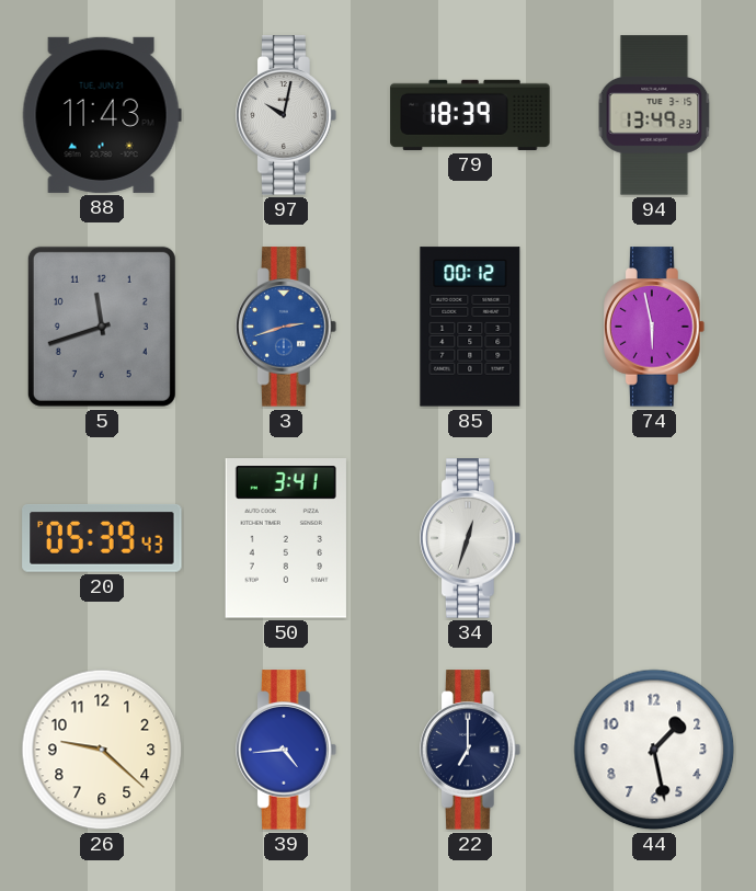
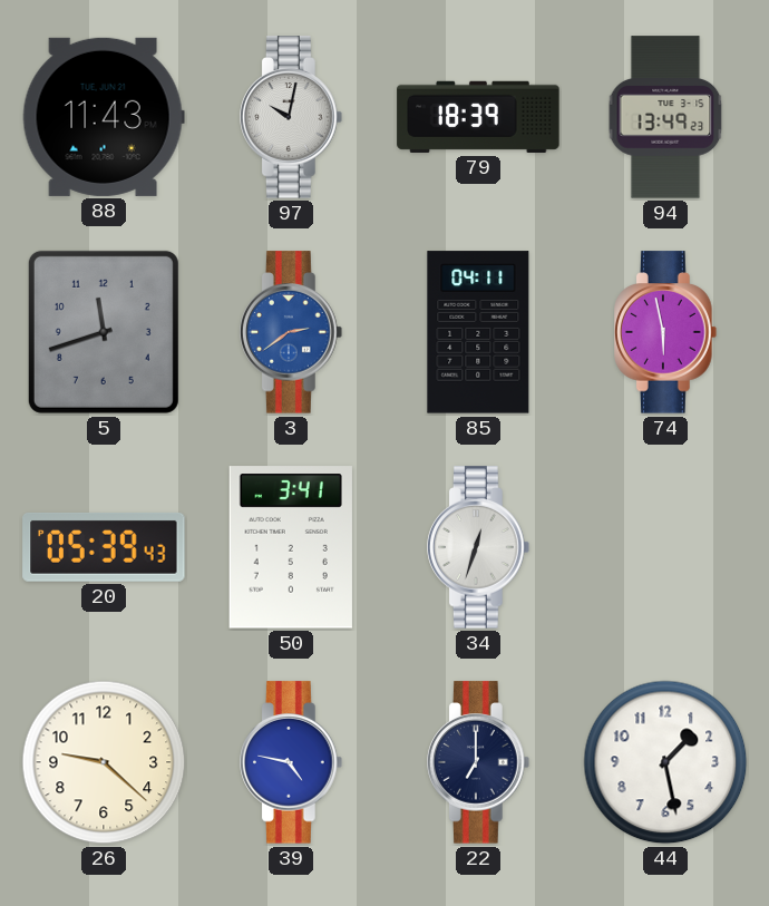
3: 2:42 -> 2:39 (291, 332)
85: 00:12 -> 04:11 (478, 332)
39: 4:44 -> 4:47 (291, 762)
